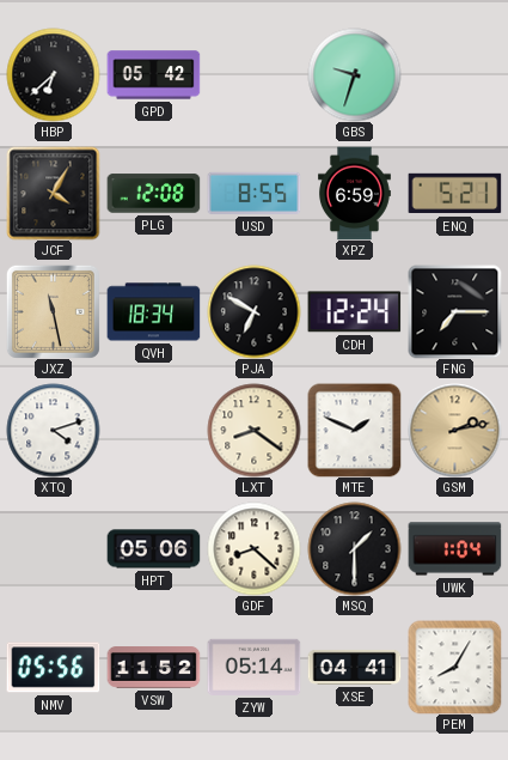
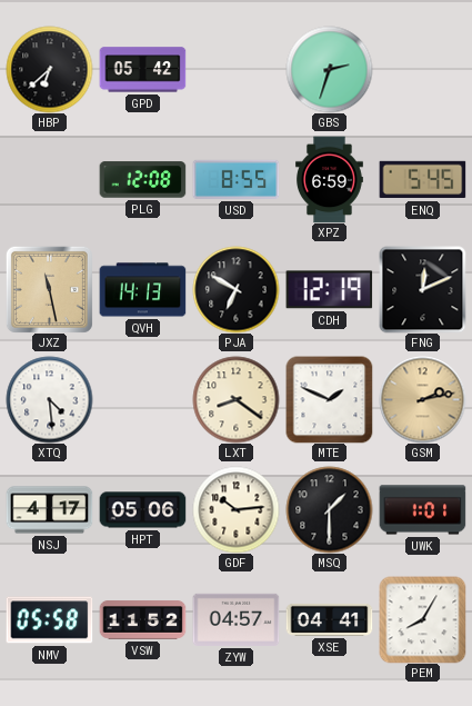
GBS: 9:33 -> 2:33 (329, 69)
JCF: 4:05 -> none (53, 193)
ENQ: 5:21 -> 5:45 (422, 180)
QVH: 18:34 -> 14:13 (142, 290)
CDH: 12:24 -> 12:19 (329, 290)
FNG: 7:15 -> 12:11 (422, 289)
XTQ: 4:12 -> 4:29 (49, 399)
NSJ: none -> 4:17 (49, 510)
GDF: 8:22 -> 10:14 (235, 509)
UWK: 1:04 -> 1:01 (422, 510)
NMV: 05:56 -> 05:58 (49, 620)
ZYW: 05:14 -> 04:57 (235, 619)
